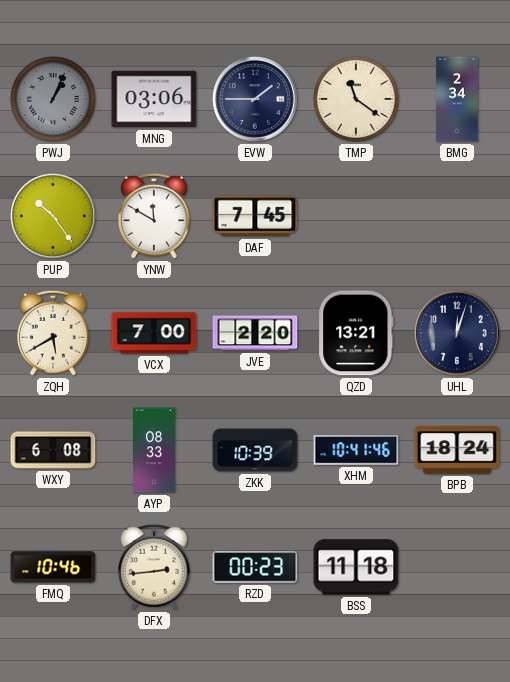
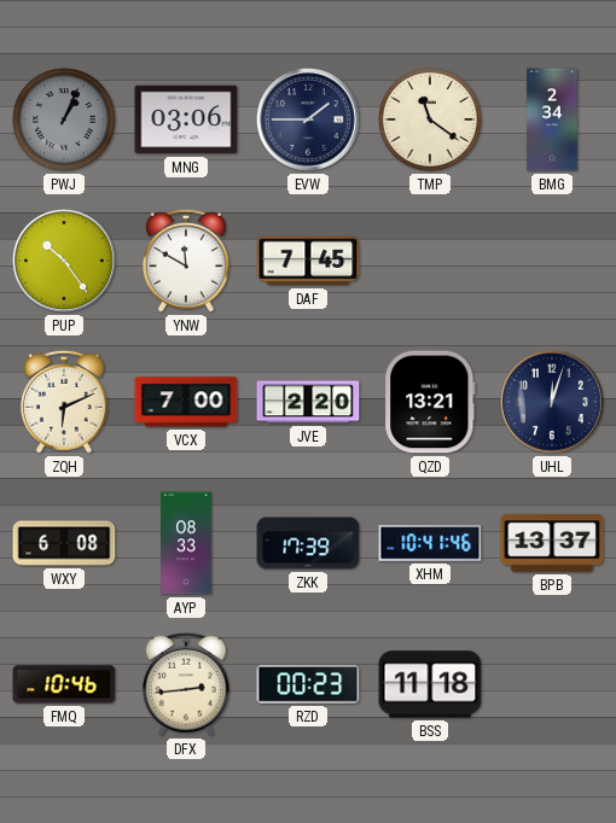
ZQH: 5:40 -> 6:11 (64, 402)
ZKK: 10:39 -> 17:39 (308, 543)
BPB: 18:24 -> 13:37 (552, 543)
